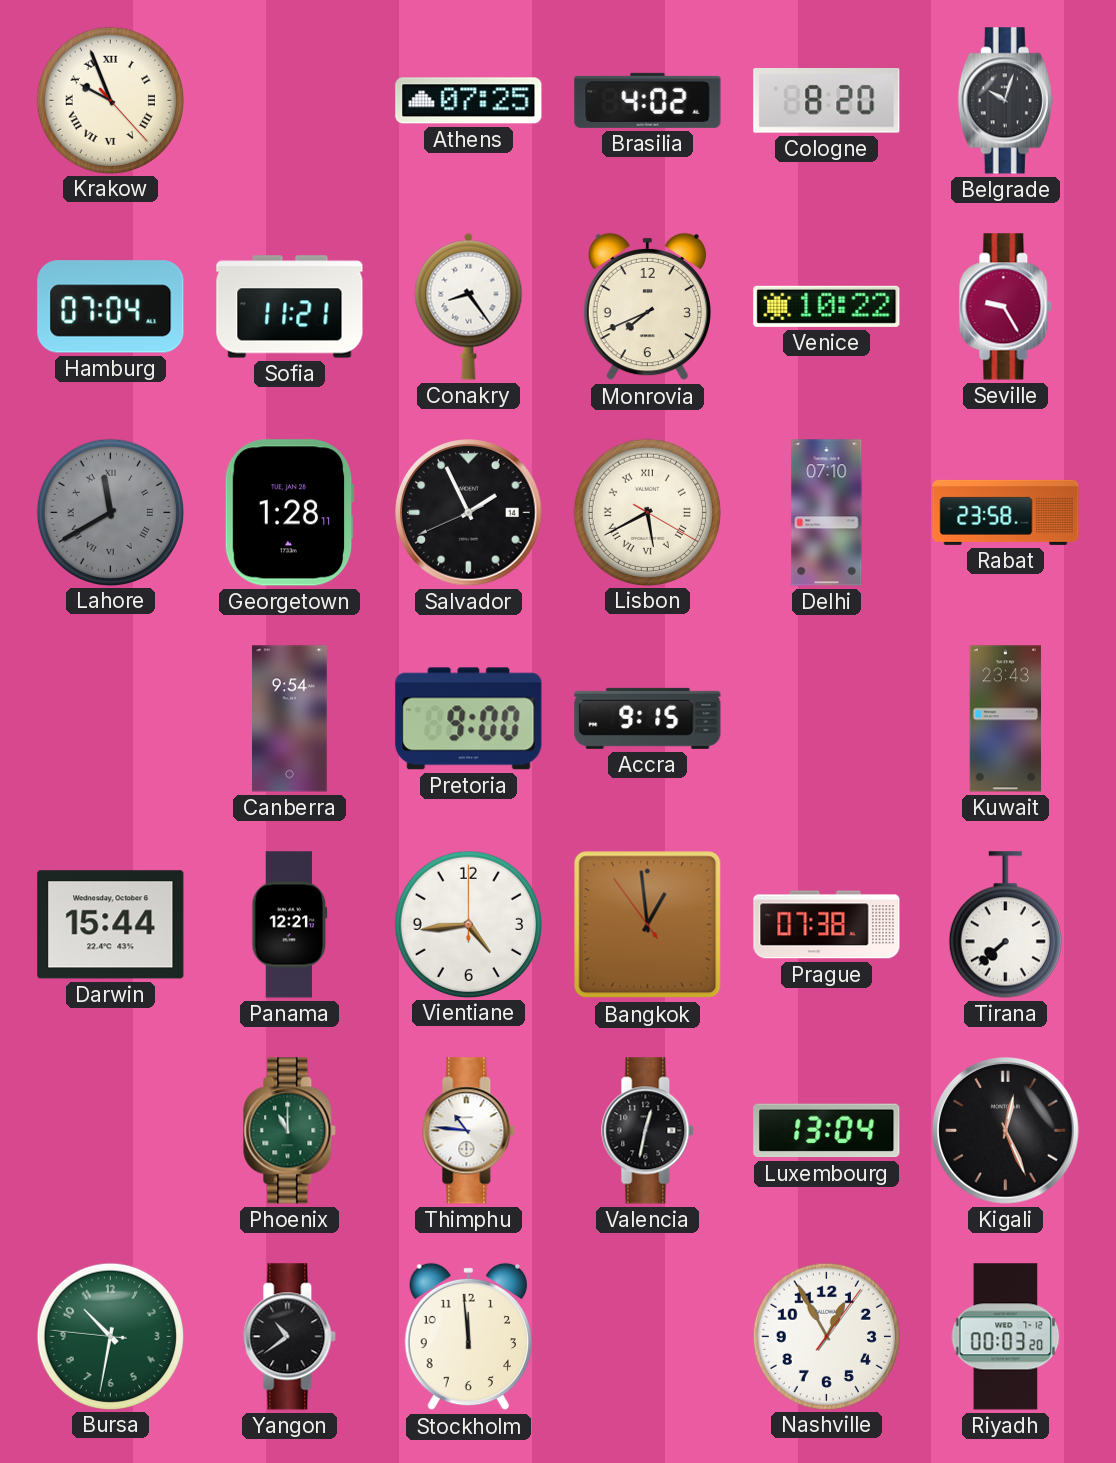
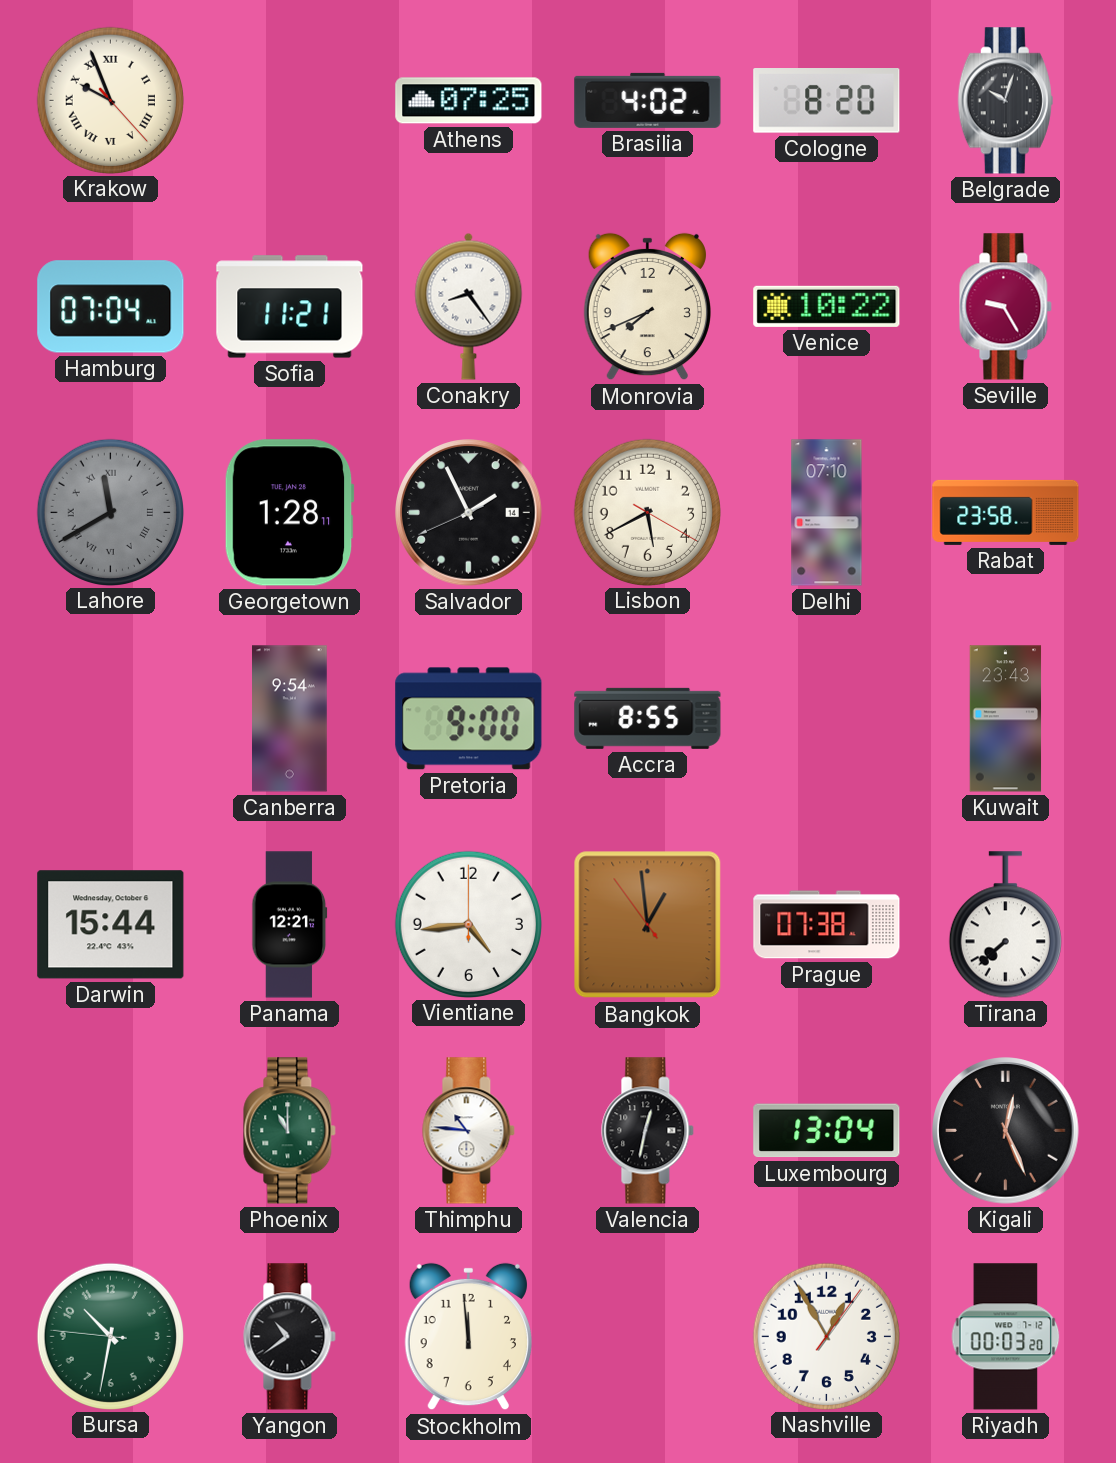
Lisbon numerals: Roman -> Arabic (647, 512)
Accra: 9:15 -> 8:55 (648, 718)
